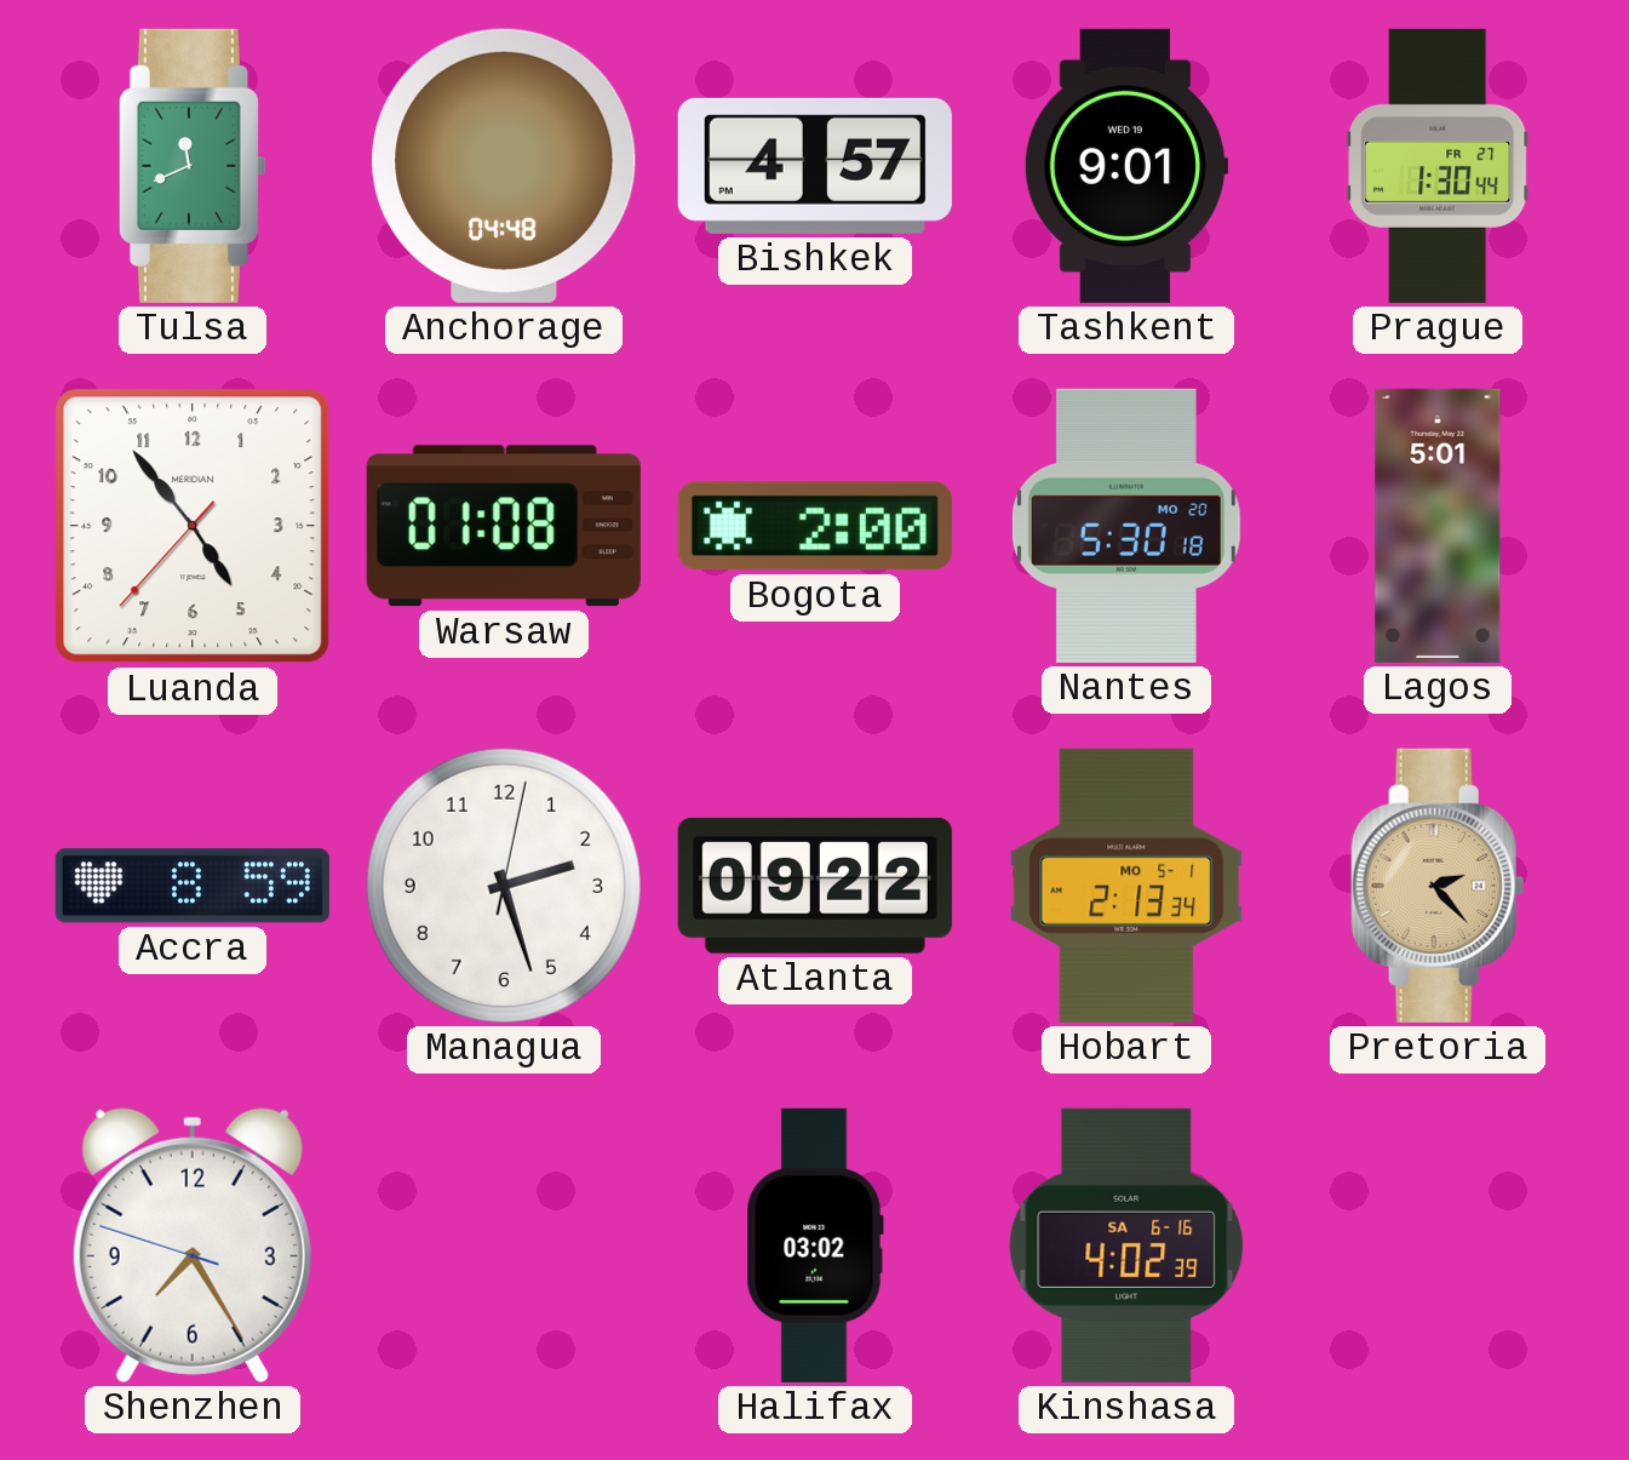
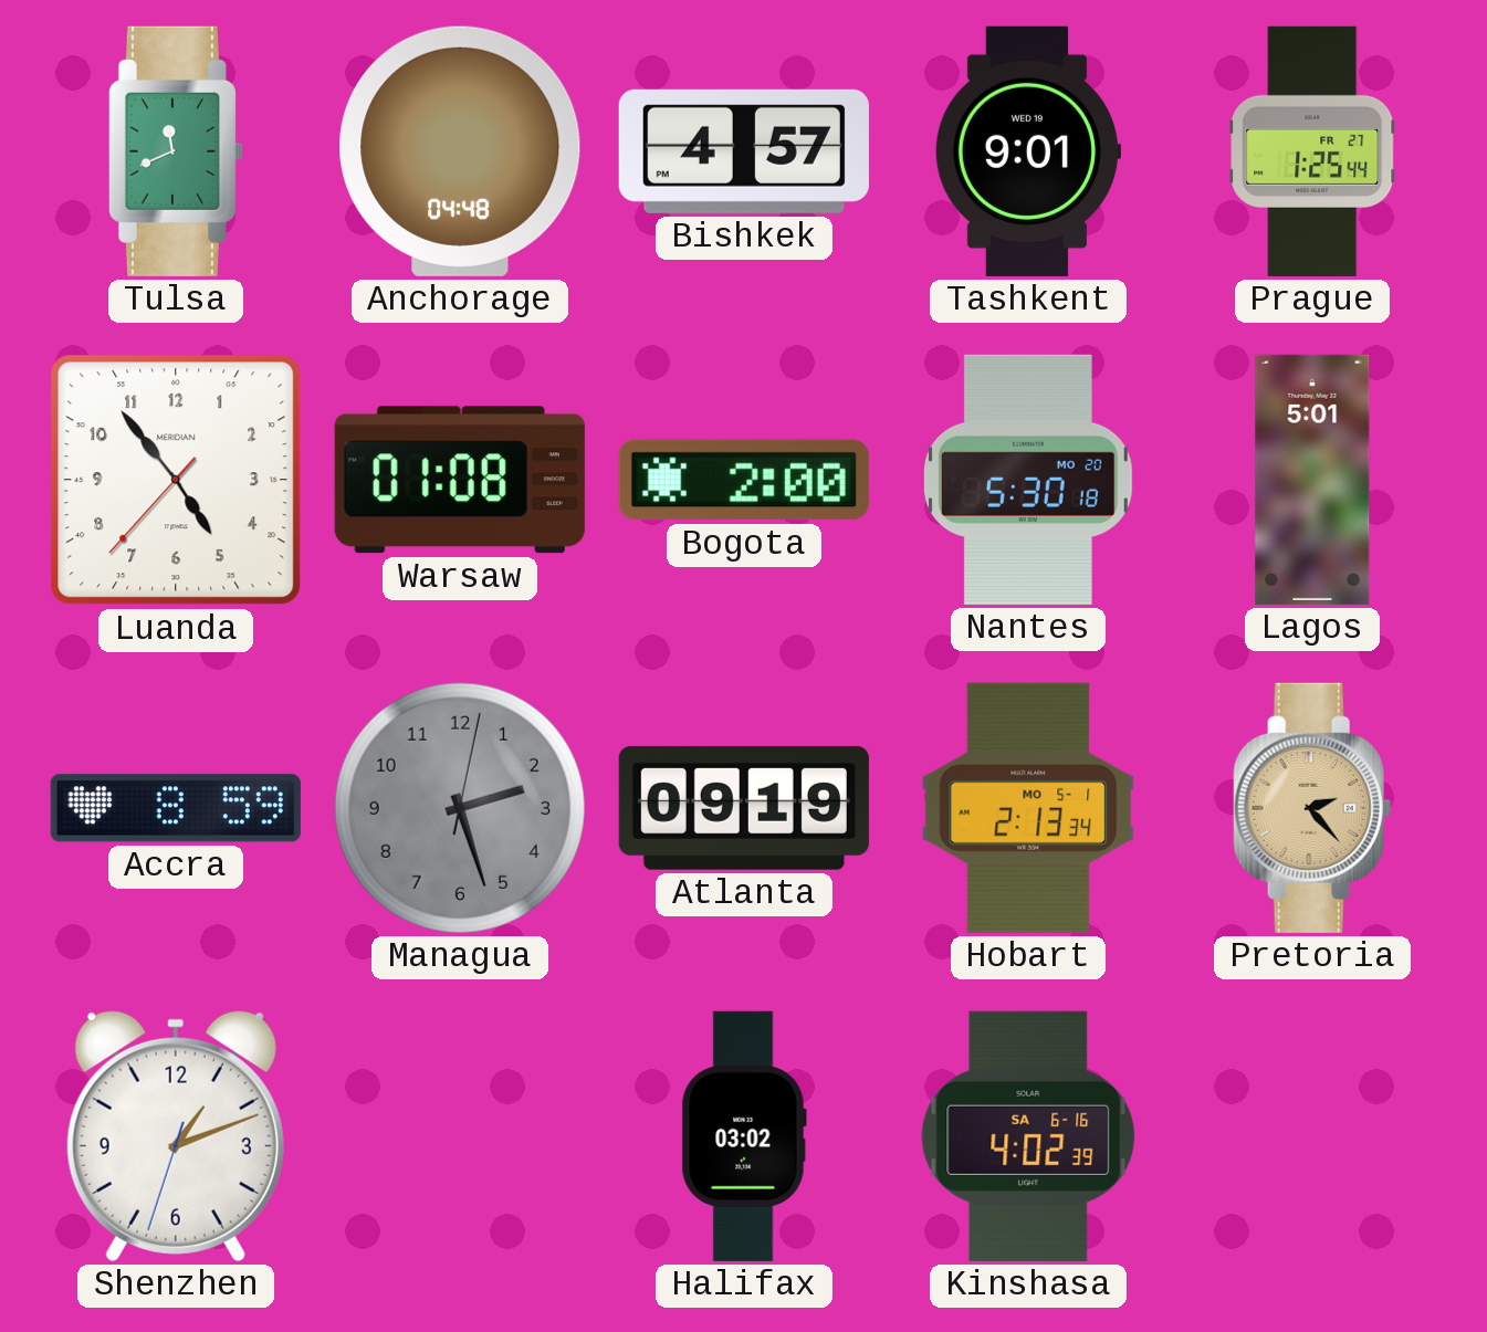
Prague: 1:30 -> 1:25 (1312, 151)
Managua dial: white -> grey (460, 808)
Atlanta: 09:22 -> 09:19 (744, 808)
Shenzhen: 7:24 -> 1:11 (176, 1135)
